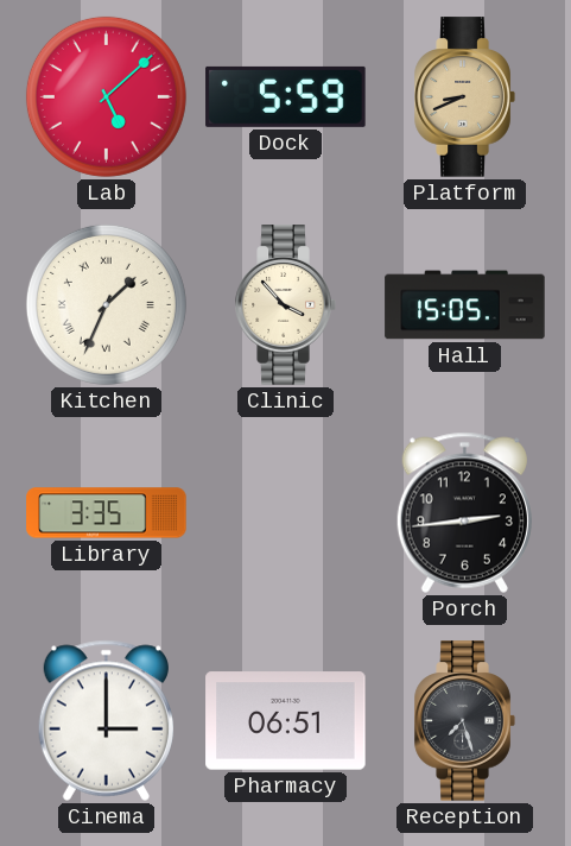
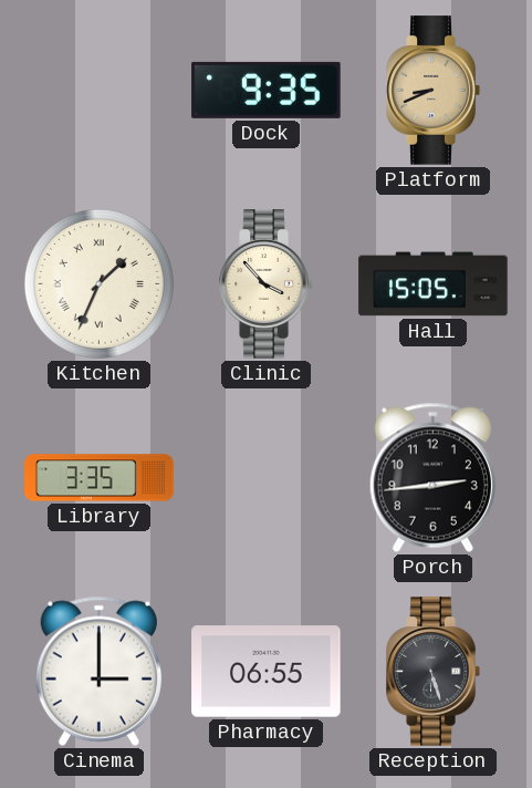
Lab: 5:08 -> none (106, 96)
Dock: 5:59 -> 9:35 (267, 90)
Pharmacy: 06:51 -> 06:55 (267, 672)
Reception: 7:27 -> 5:27 (432, 672)
